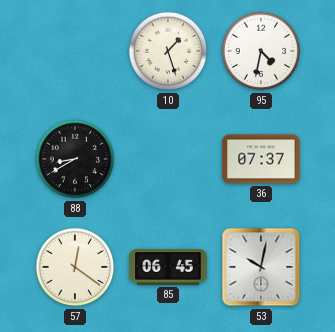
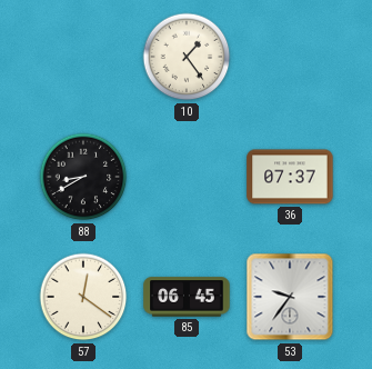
10: 1:27 -> 1:24 (187, 57)
95: 4:32 -> none (261, 51)
53: 10:02 -> 9:36 (290, 297)
